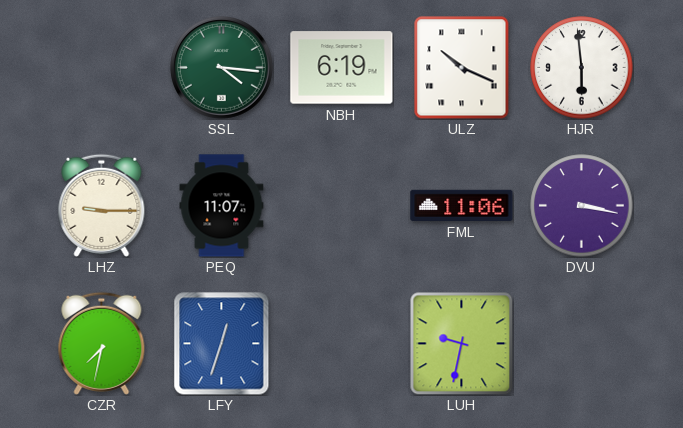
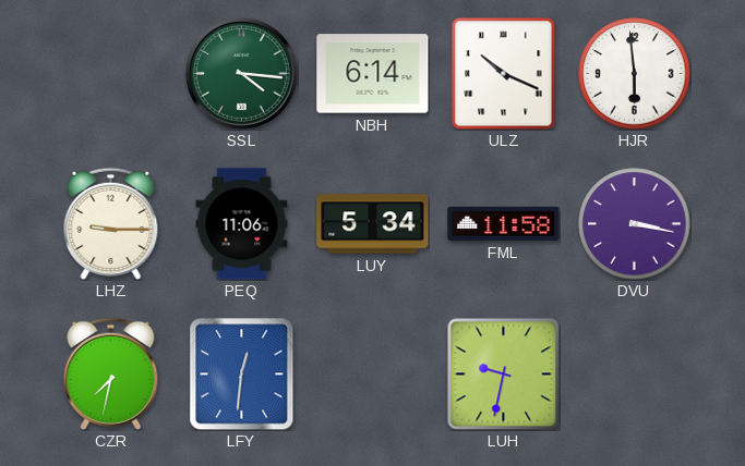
NBH: 6:19 -> 6:14 (373, 74)
PEQ: 11:07 -> 11:06 (242, 224)
LUY: none -> 5:34 (373, 224)
FML: 11:06 -> 11:58 (504, 223)
LFY: 12:33 -> 12:31 (242, 375)
